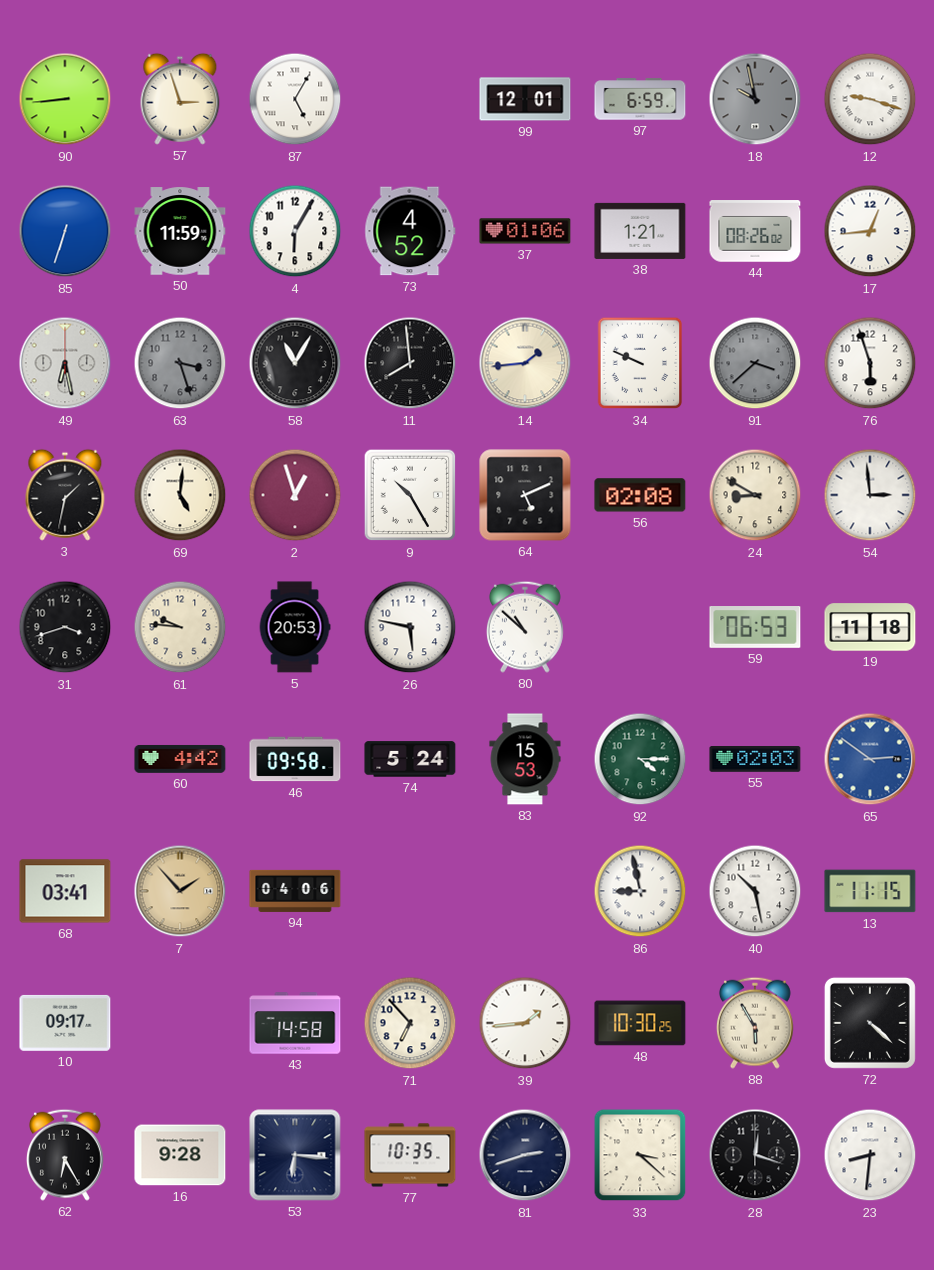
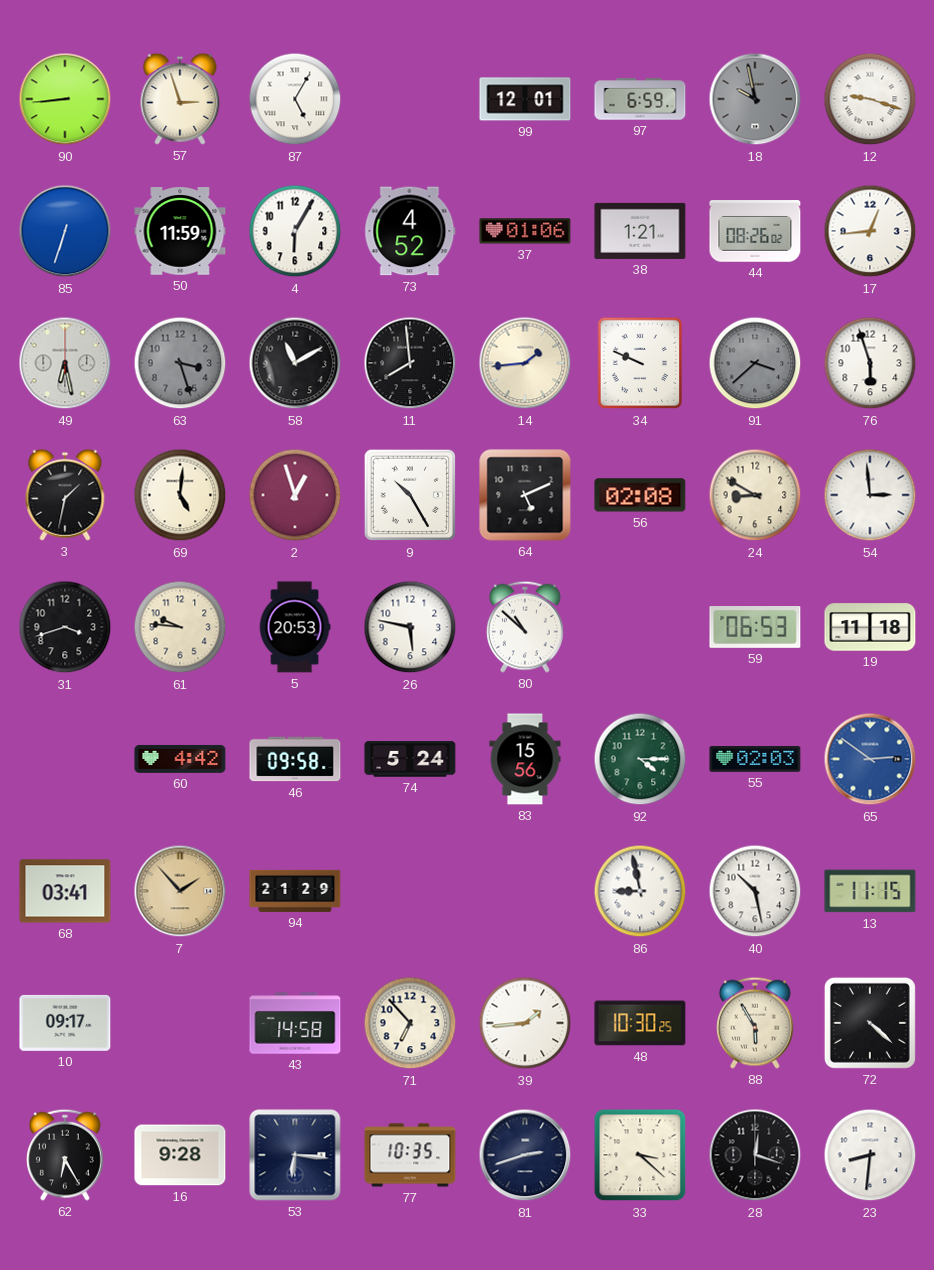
58: 11:05 -> 11:10 (295, 363)
83: 15:53 -> 15:56 (525, 759)
94: 04:06 -> 21:29 (295, 891)
